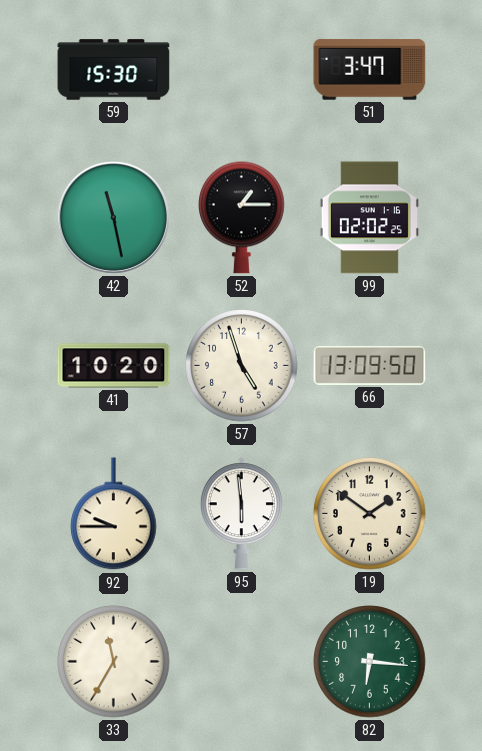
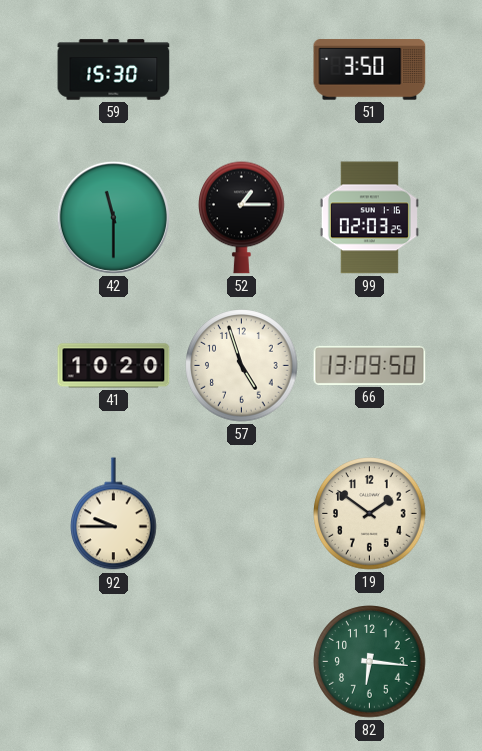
51: 3:47 -> 3:50 (370, 70)
42: 11:28 -> 11:30 (113, 217)
99: 02:02 -> 02:03 (369, 218)
95: 5:59 -> none (241, 514)
33: 11:35 -> none (114, 662)
